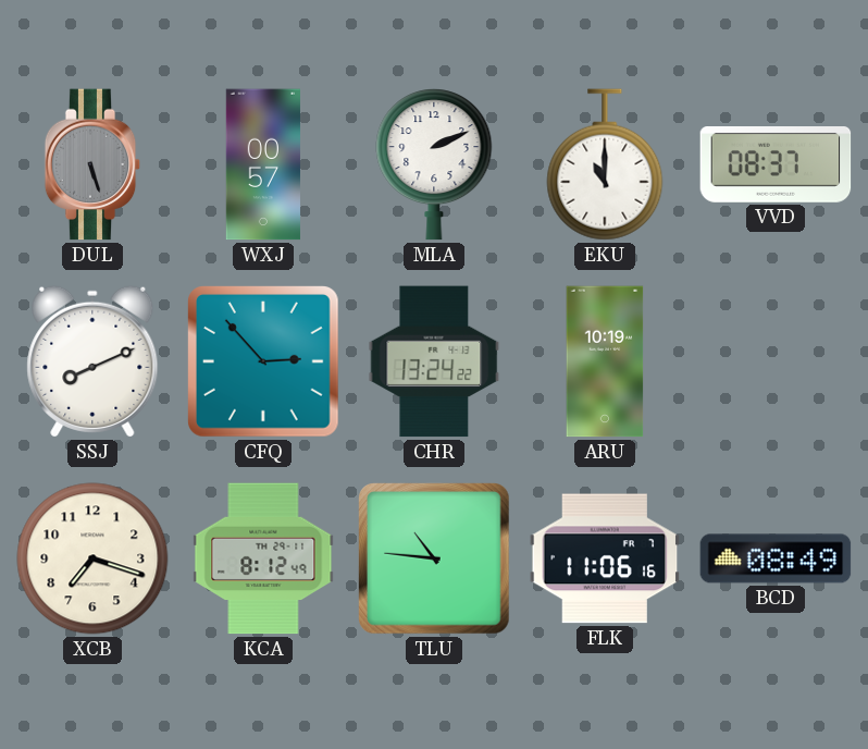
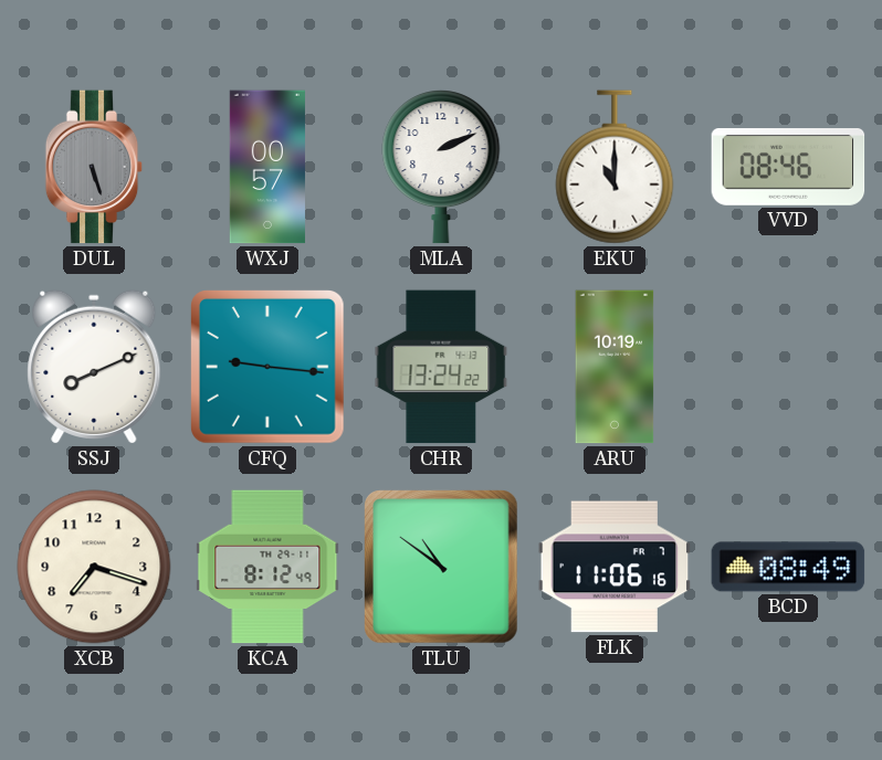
VVD: 08:37 -> 08:46 (788, 168)
CFQ: 2:53 -> 9:16 (269, 368)
TLU: 10:46 -> 10:51 (442, 568)
